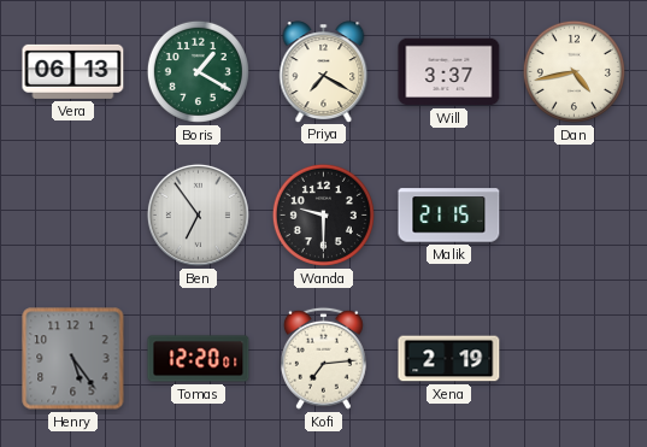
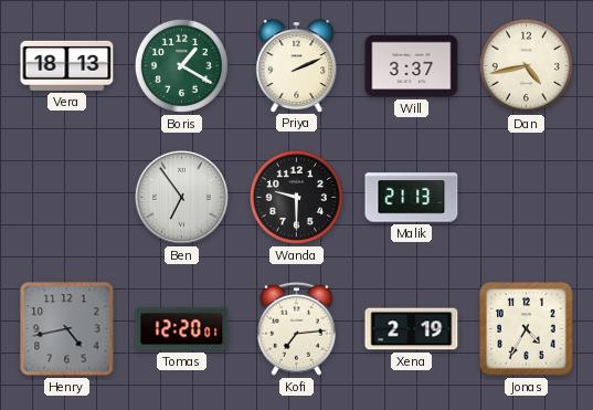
Vera: 06:13 -> 18:13 (67, 65)
Priya: 7:20 -> 2:11 (297, 65)
Malik: 21:15 -> 21:13 (412, 198)
Henry: 5:24 -> 4:43 (67, 329)
Jonas: none -> 4:35 (527, 329)
